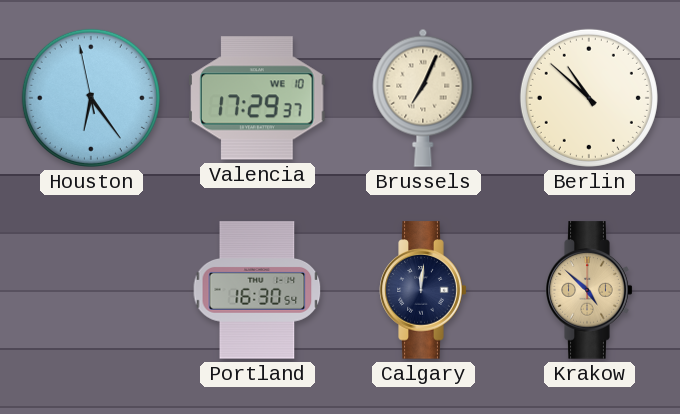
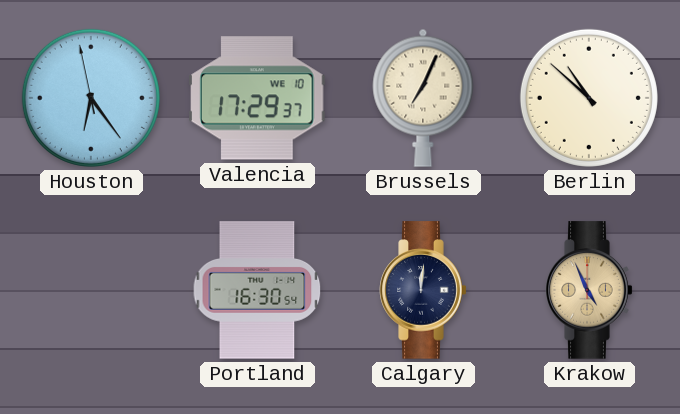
Krakow: 4:52 -> 4:56 (589, 290)
